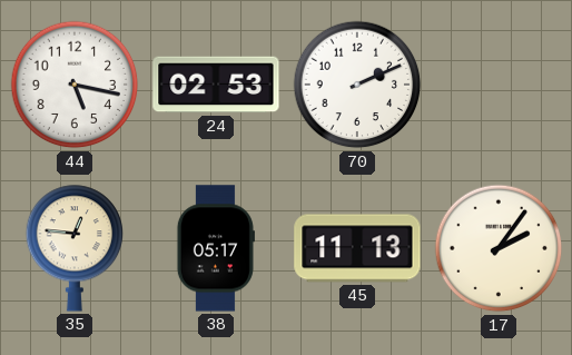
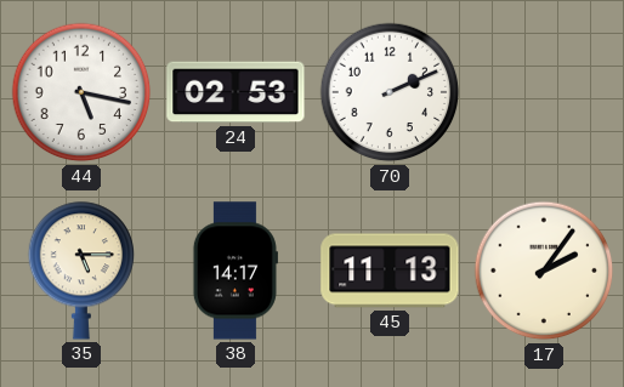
35: 12:46 -> 5:15 (81, 271)
38: 05:17 -> 14:17 (236, 271)
